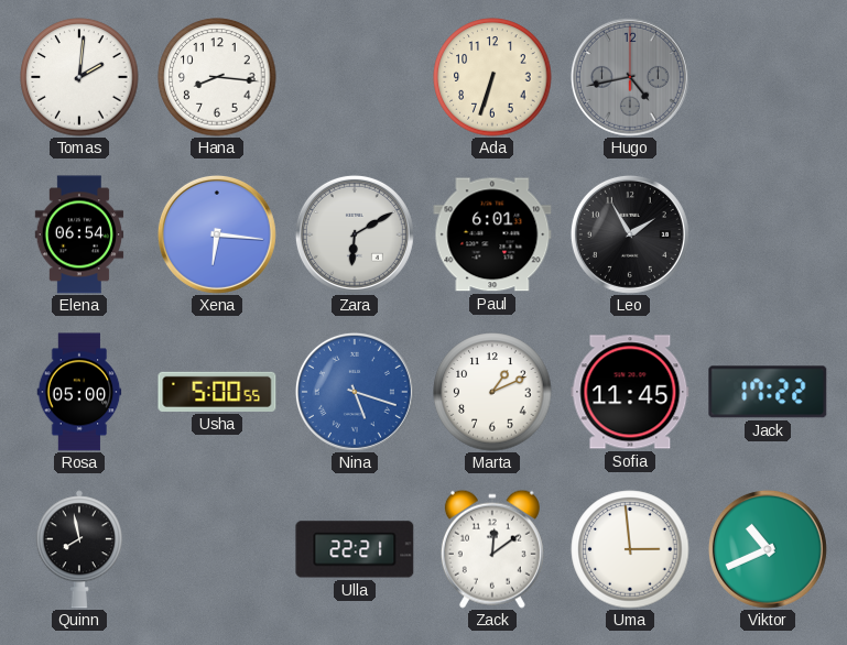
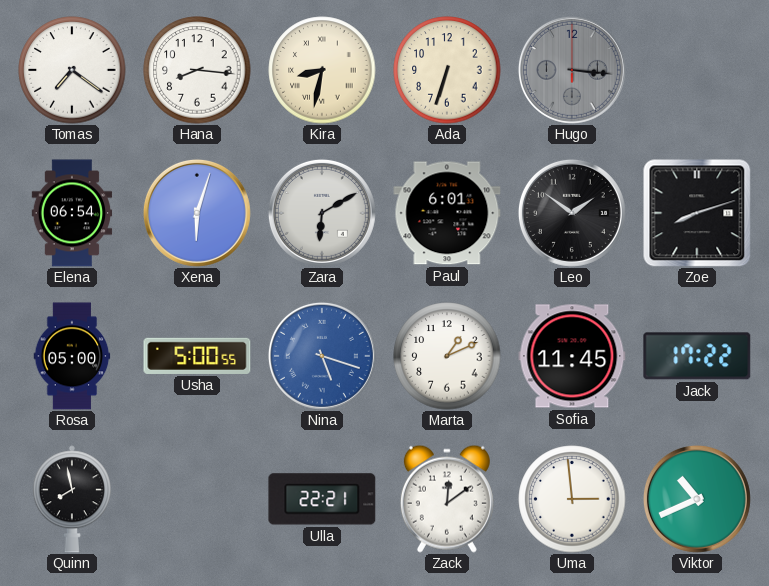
Tomas: 2:01 -> 7:21 (72, 70)
Kira: none -> 8:32 (322, 70)
Hugo: 4:43 -> 3:16 (572, 70)
Xena: 6:16 -> 6:03 (197, 213)
Leo: 1:55 -> 1:51 (572, 213)
Zoe: none -> 8:12 (697, 213)
